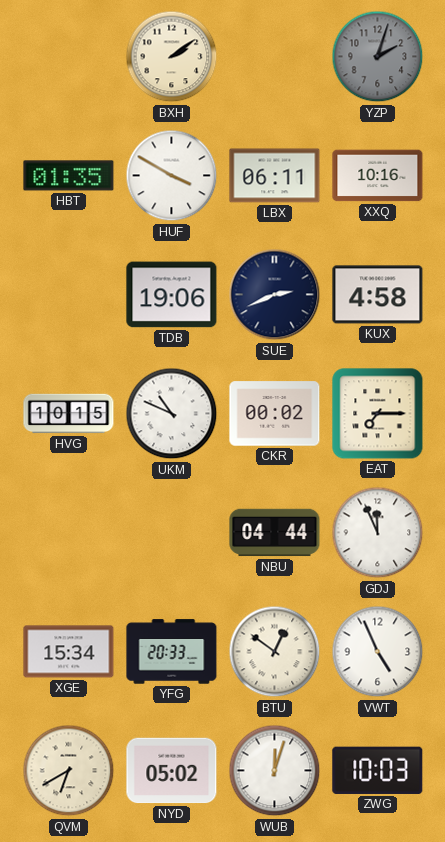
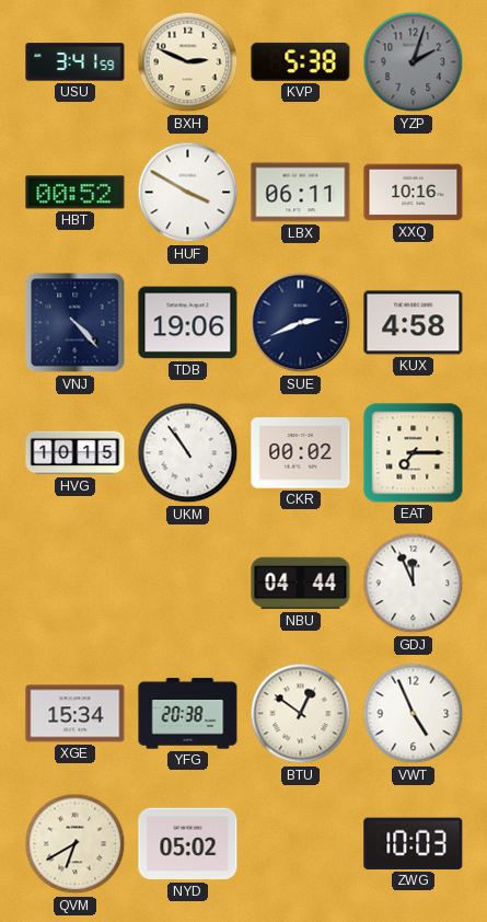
USU: none -> 3:41 (76, 62)
BXH: 2:09 -> 2:49 (188, 62)
KVP: none -> 5:38 (301, 61)
HBT: 01:35 -> 00:52 (76, 193)
VNJ: none -> 4:23 (76, 323)
UKM: 10:49 -> 10:54 (188, 453)
YFG: 20:33 -> 20:38 (188, 714)
WUB: 12:03 -> none (275, 771)
